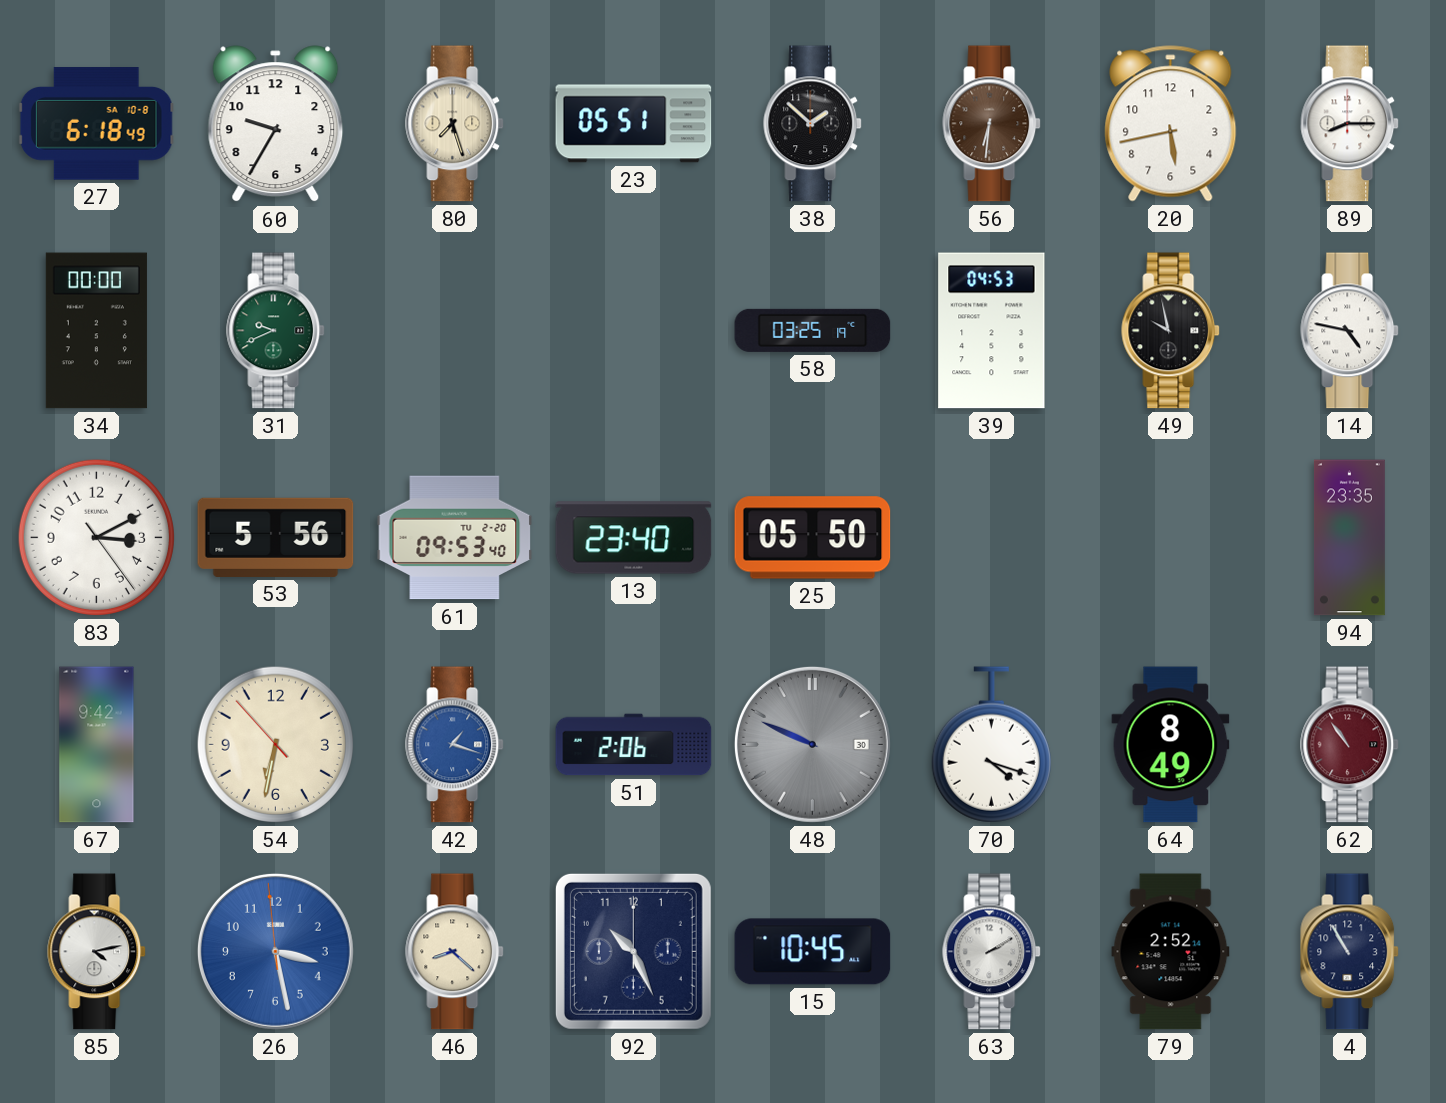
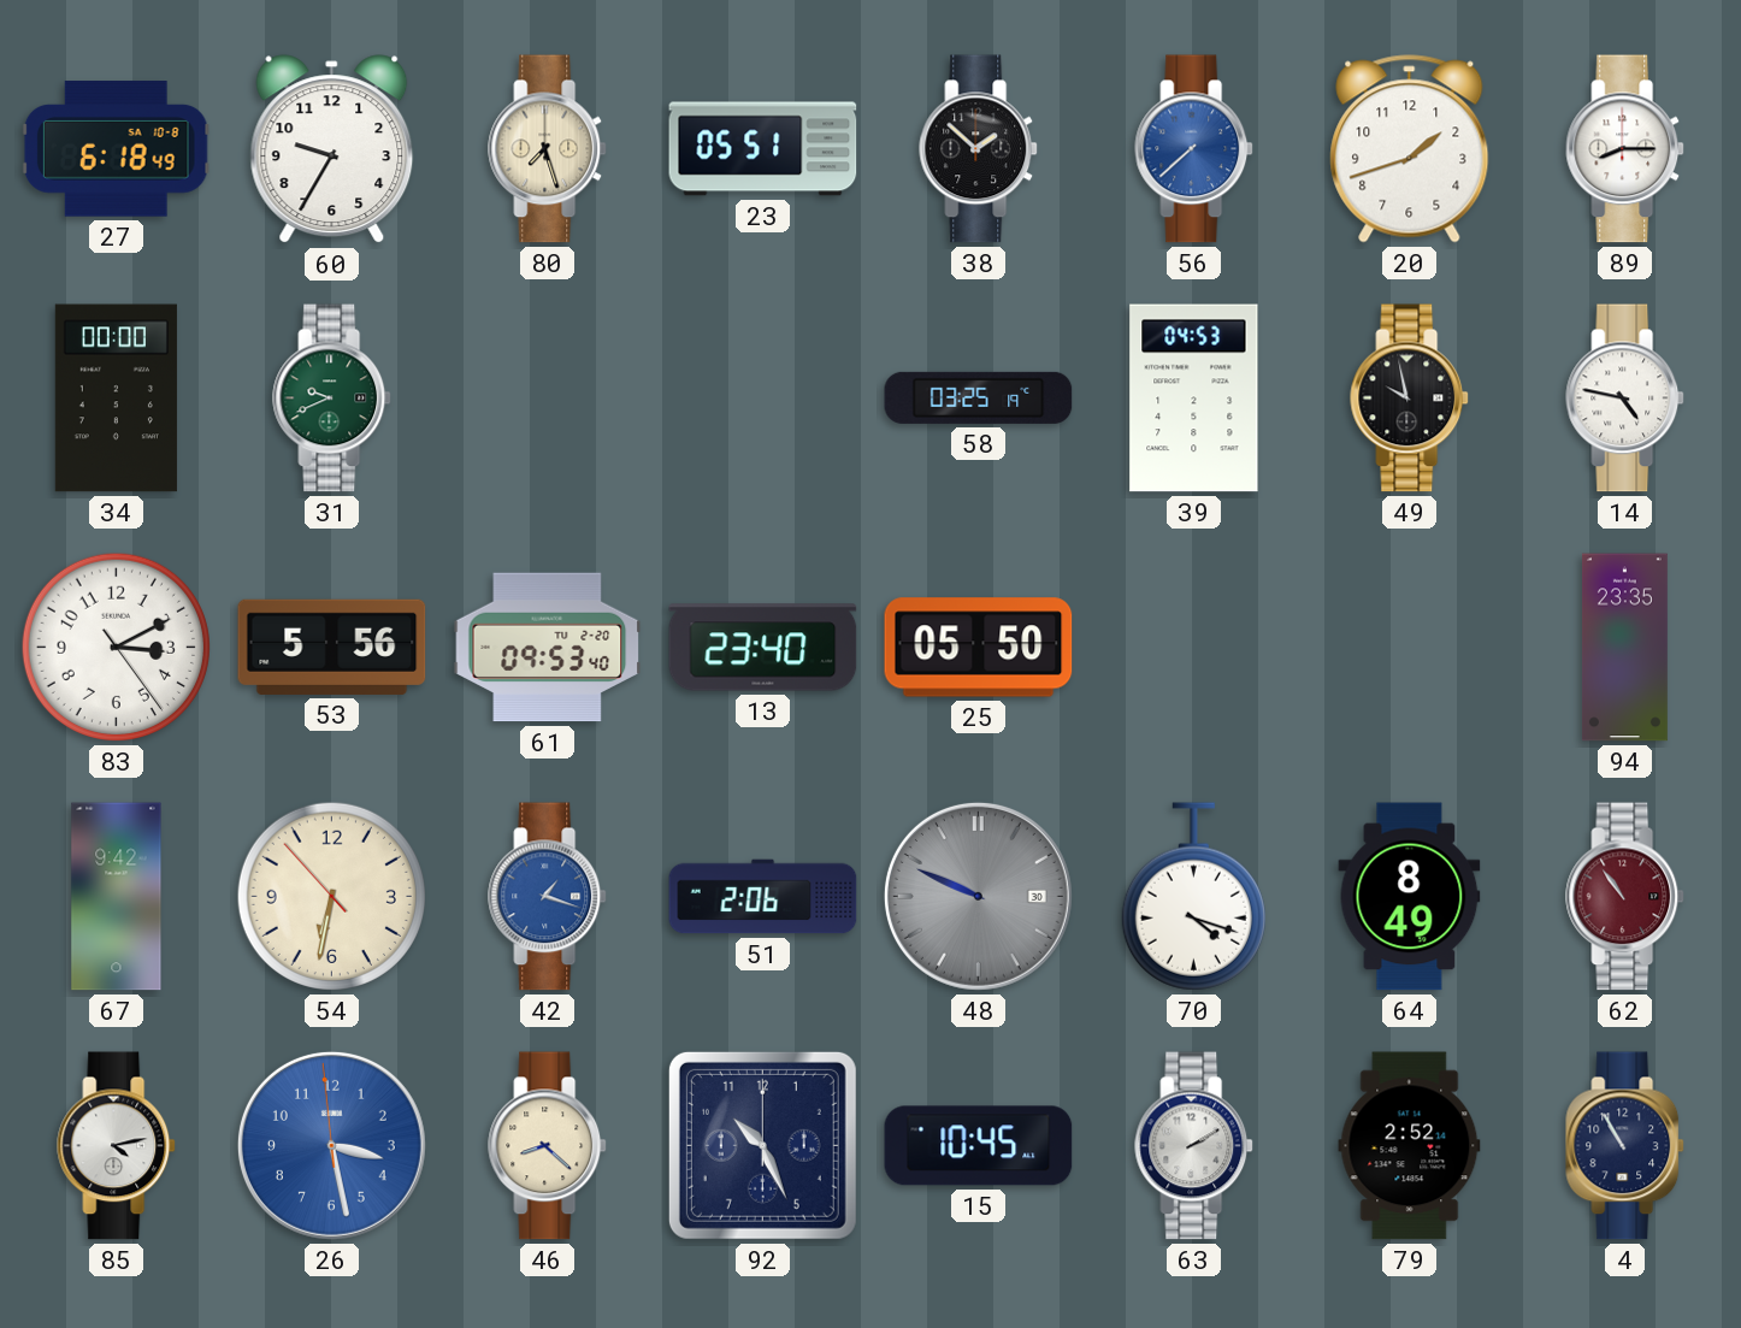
56: 6:31 -> 7:38 (1194, 149)
56 dial: brown -> blue (1194, 149)
20: 5:43 -> 1:42 (1410, 149)
